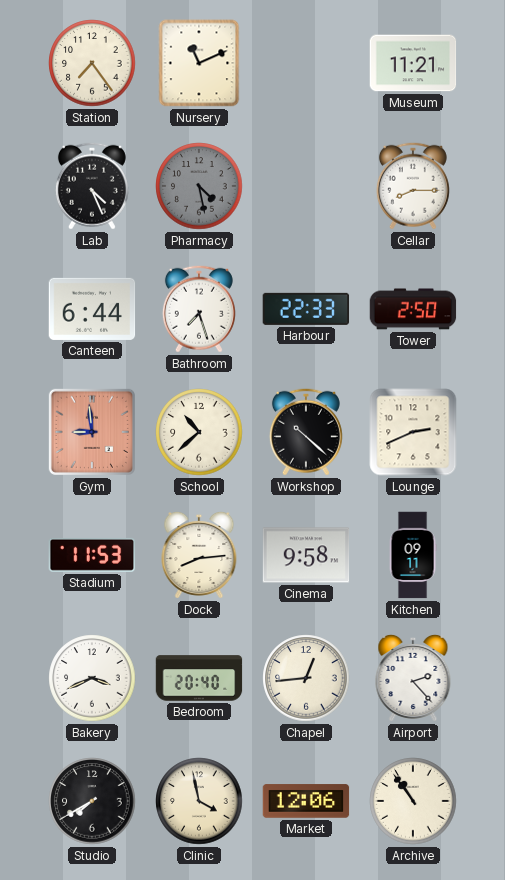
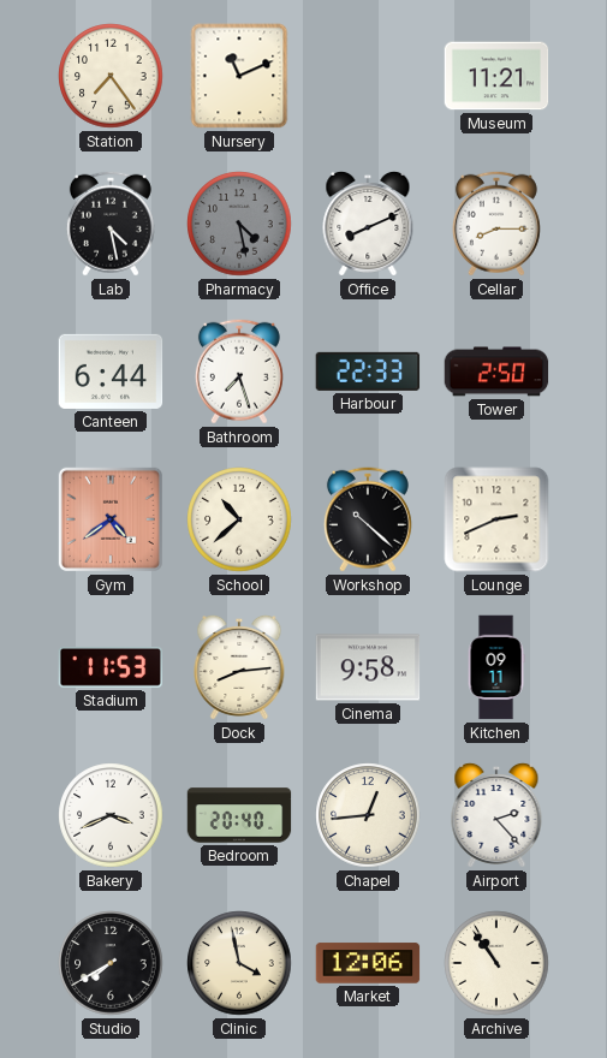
Lab: 4:26 -> 4:28 (111, 224)
Office: none -> 8:11 (368, 224)
Gym: 8:59 -> 4:39 (111, 519)
